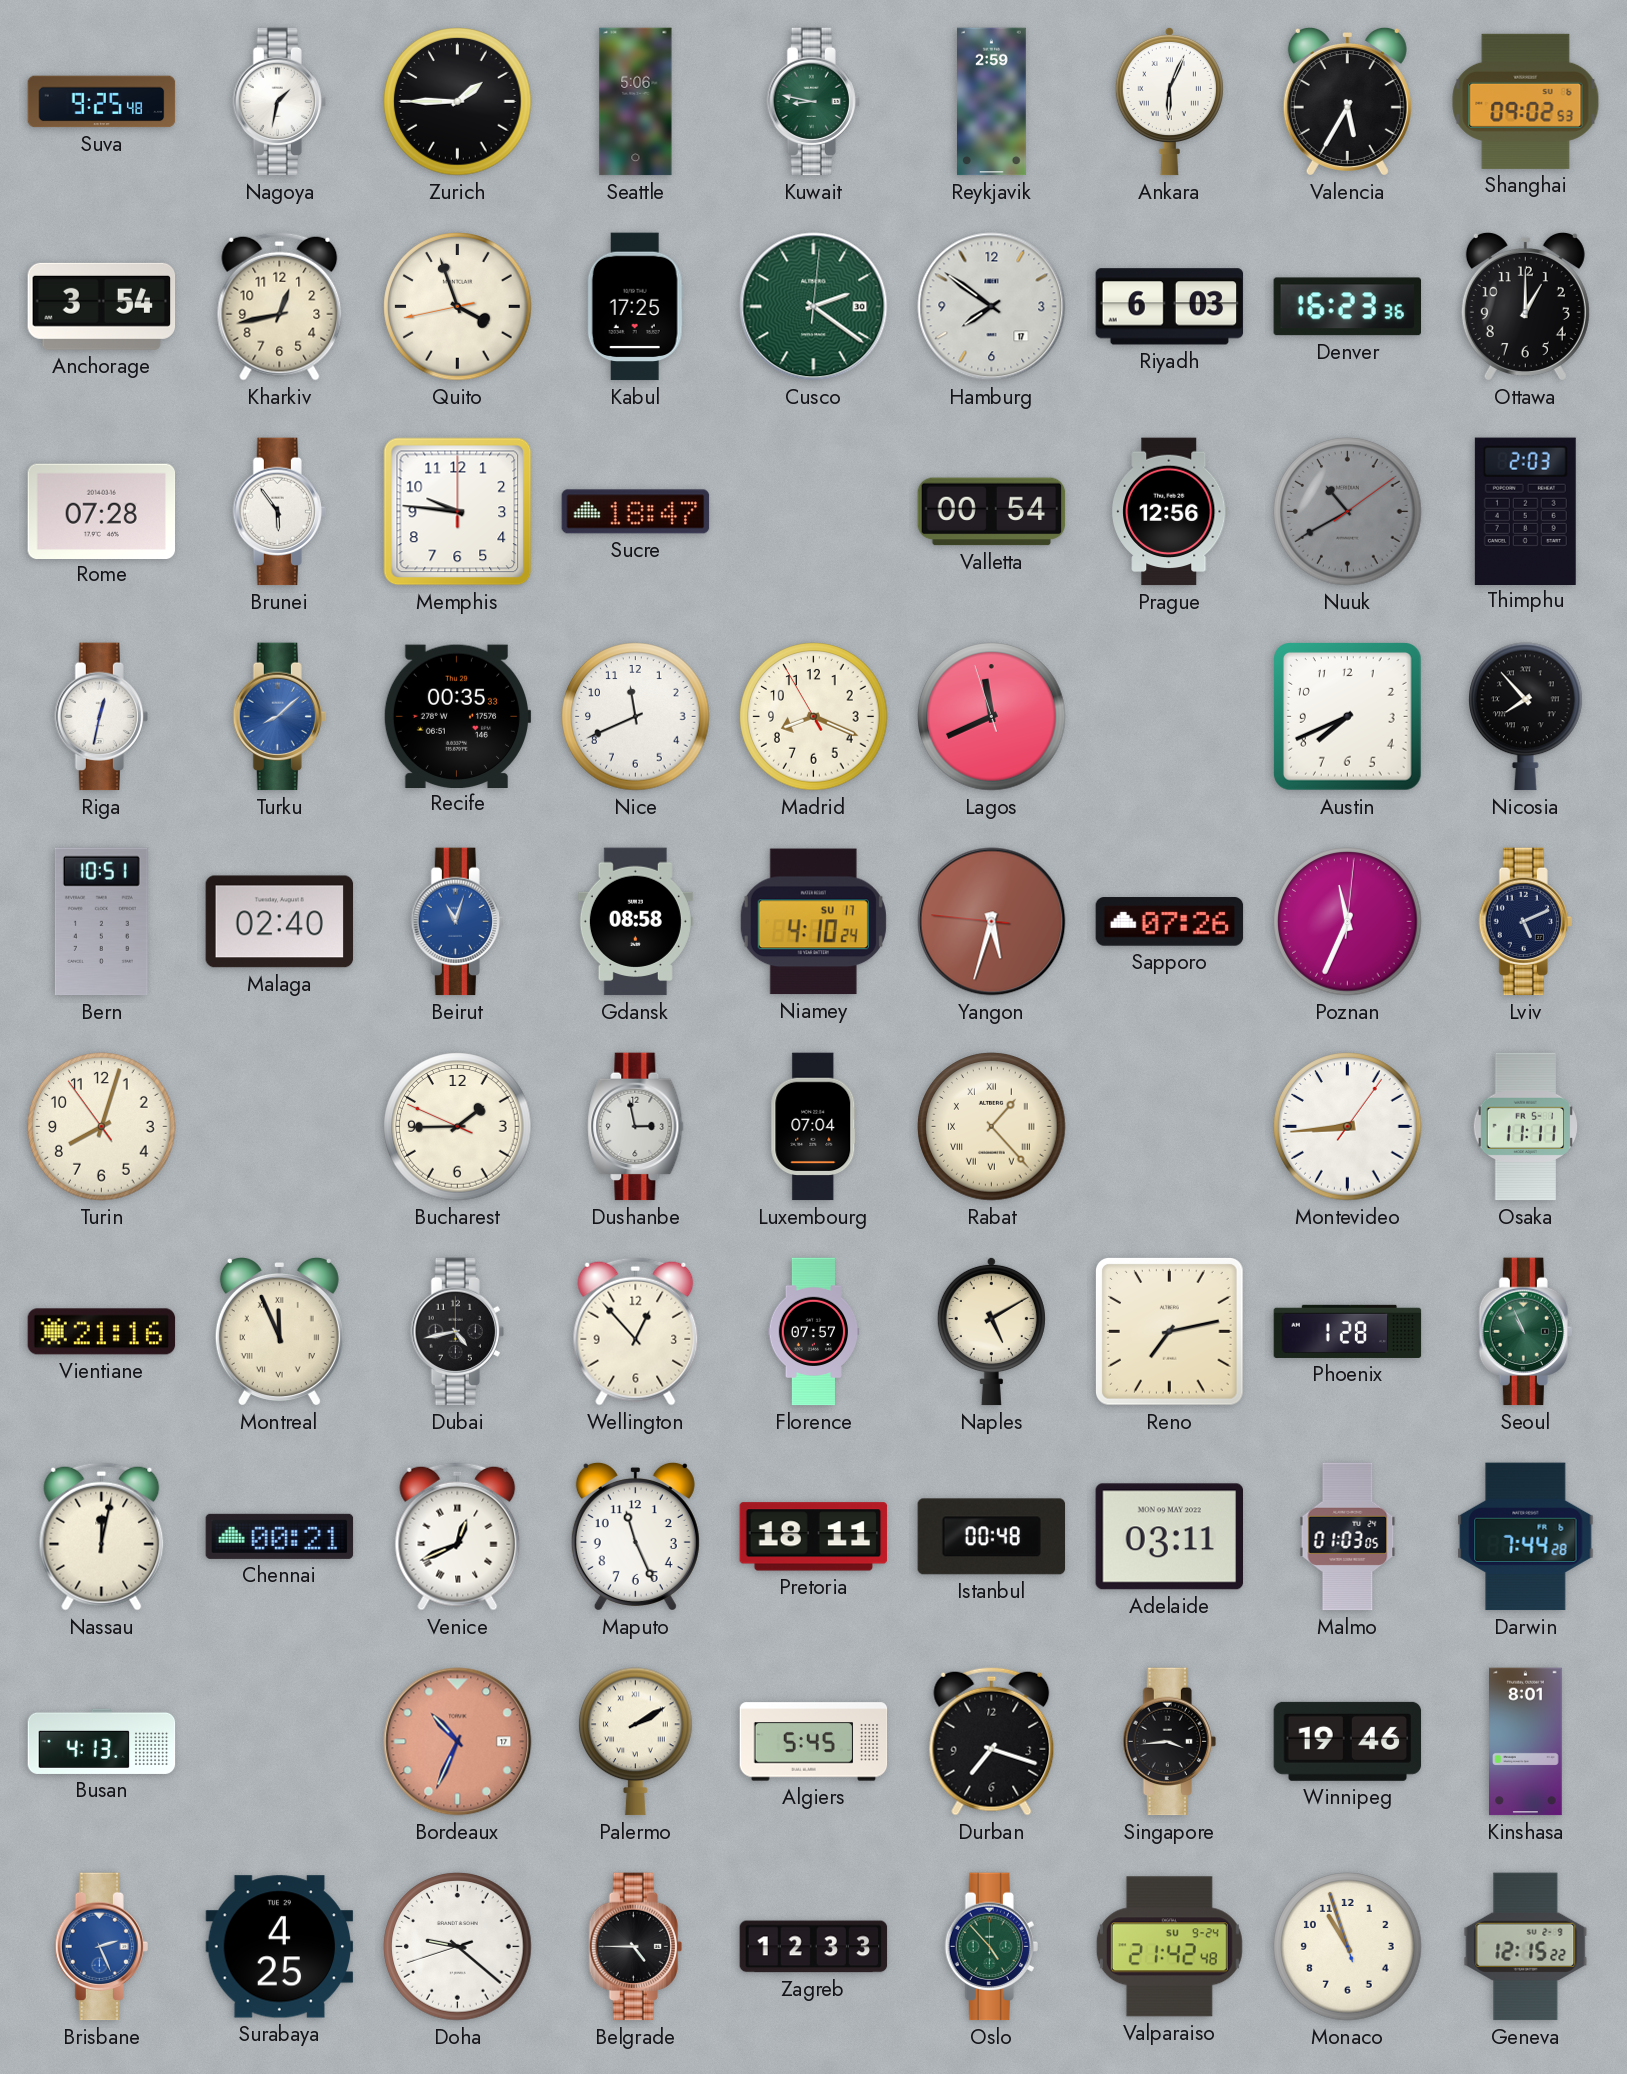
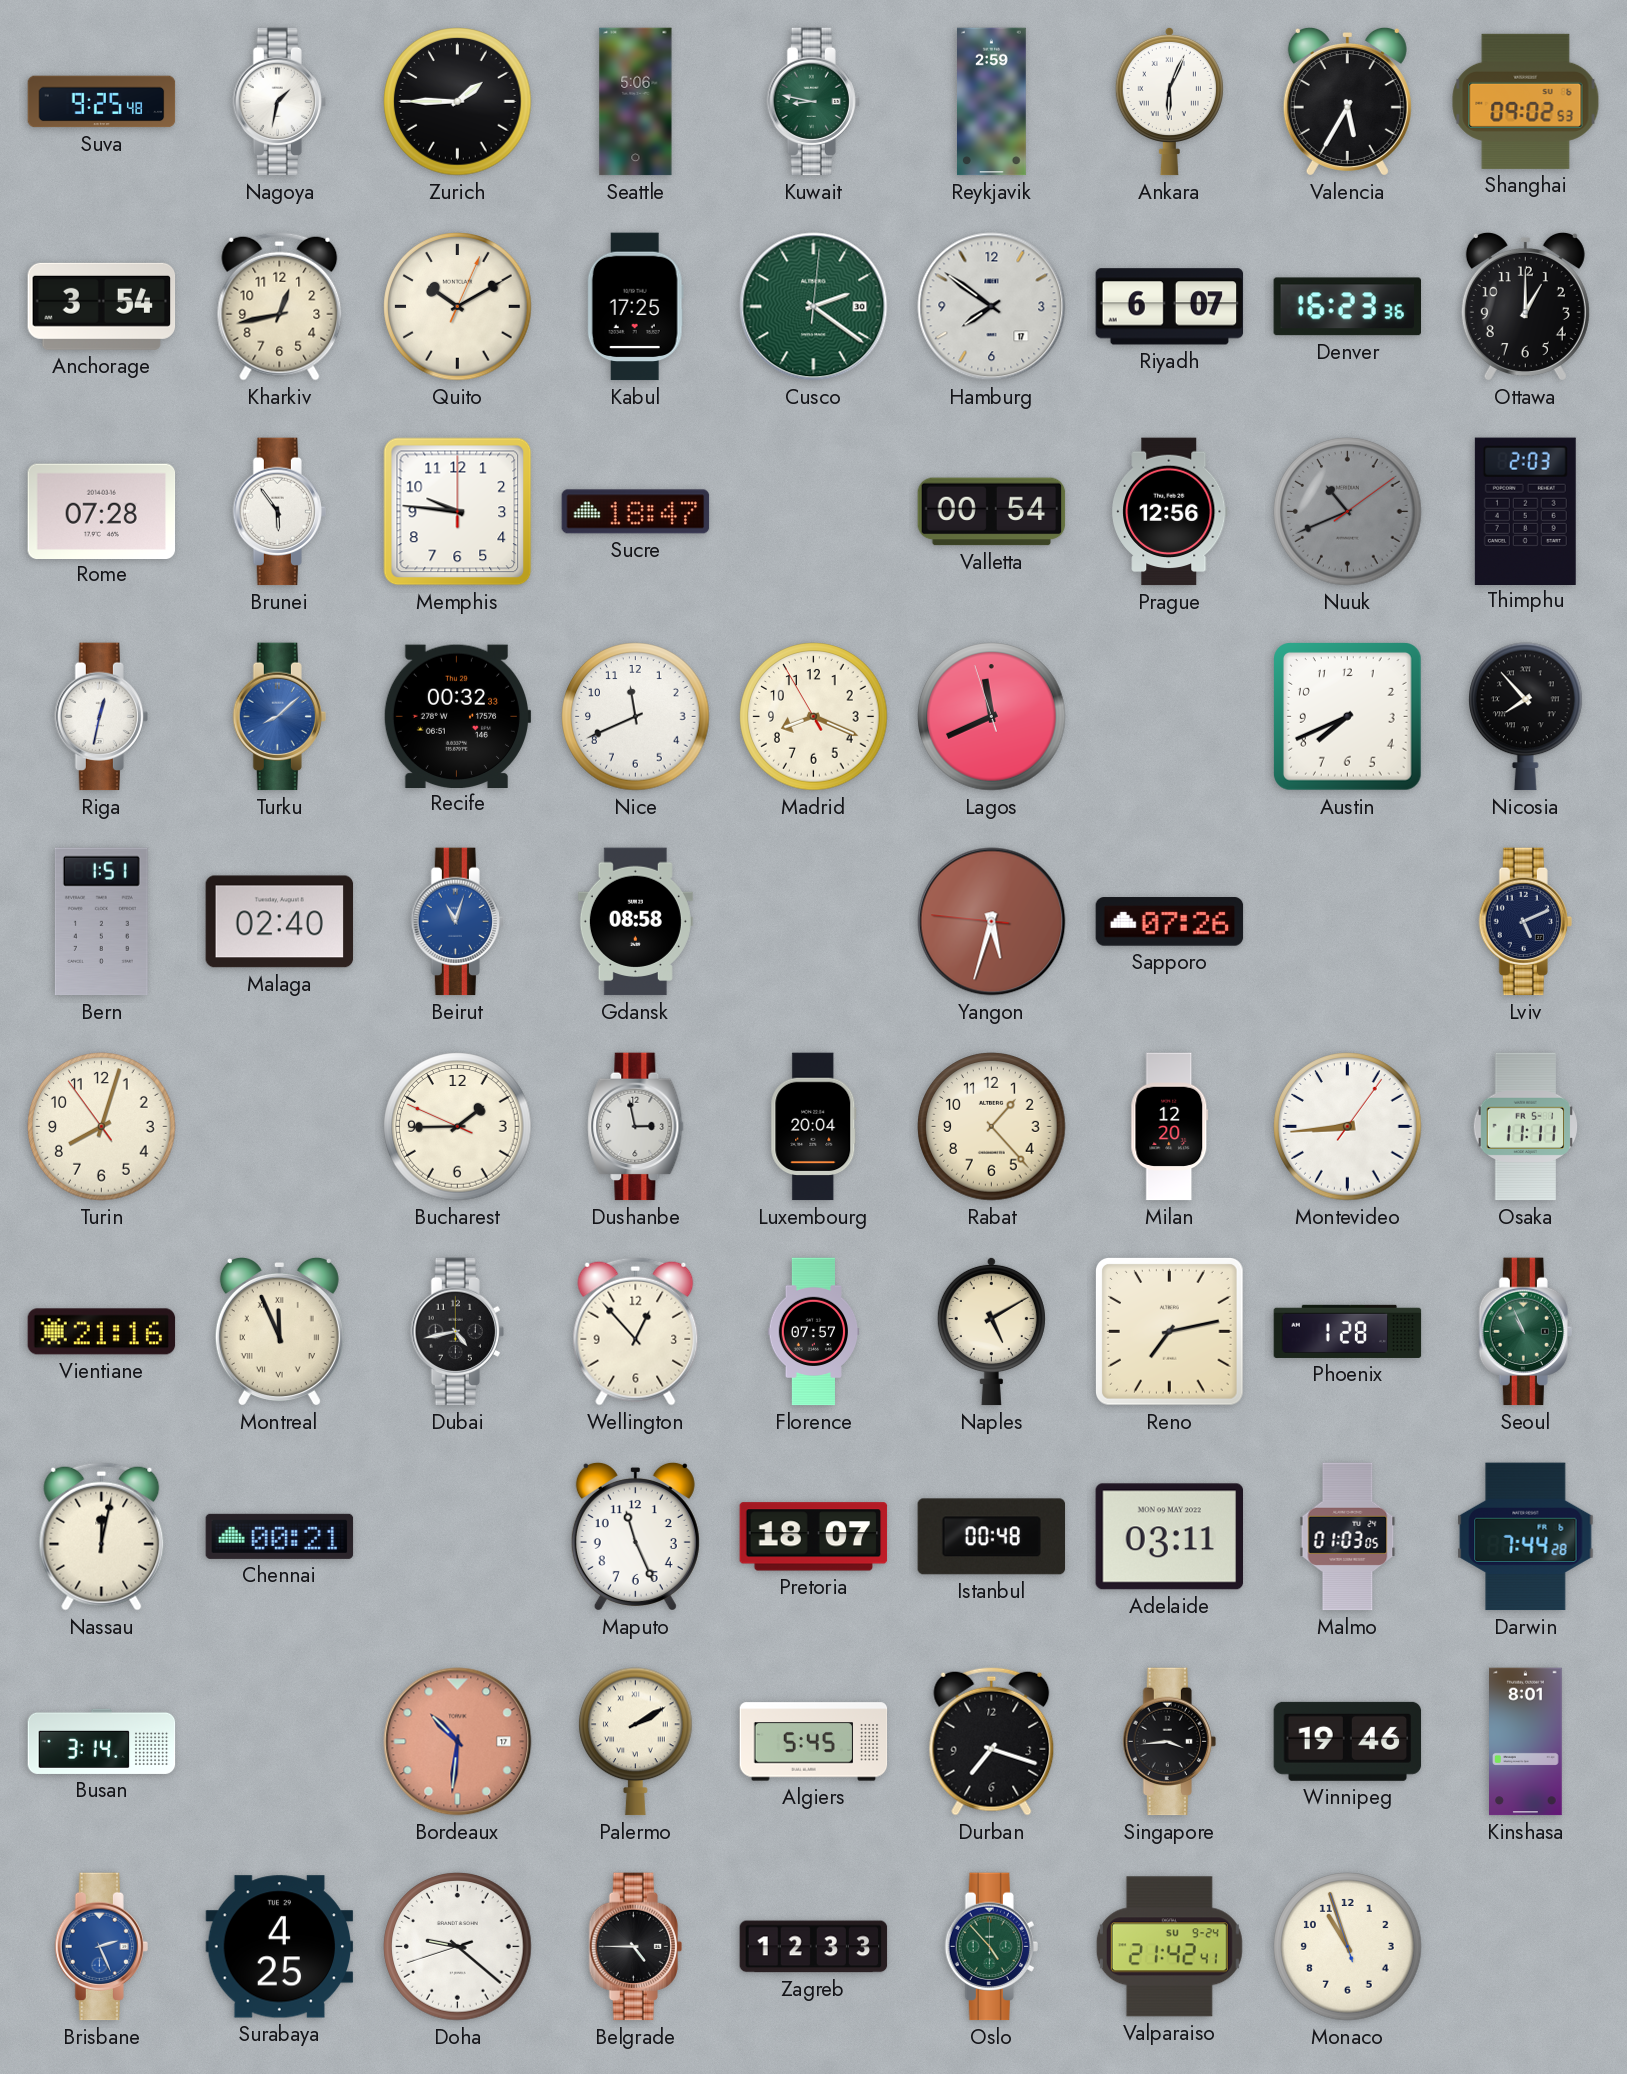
Quito: 3:56 -> 10:10 (458, 307)
Riyadh: 6:03 -> 6:07 (1170, 307)
Nuuk: 10:40 -> 10:41 (1348, 512)
Recife: 00:35 -> 00:32 (457, 716)
Bern: 10:51 -> 1:51 (101, 922)
Niamey: 4:10 -> none (813, 922)
Poznan: 11:34 -> none (1348, 922)
Luxembourg: 07:04 -> 20:04 (814, 1127)
Rabat numerals: Roman -> Arabic (992, 1127)
Milan: none -> 12:20 (1170, 1127)
Venice: 12:41 -> none (458, 1536)
Pretoria: 18:11 -> 18:07 (814, 1537)
Busan: 4:13 -> 3:14 (102, 1741)
Bordeaux: 10:34 -> 10:31 (458, 1742)
Valparaiso: 21:42:48 -> 21:42:41 (1169, 1947)
Geneva: 12:15 -> none (1526, 1947)
